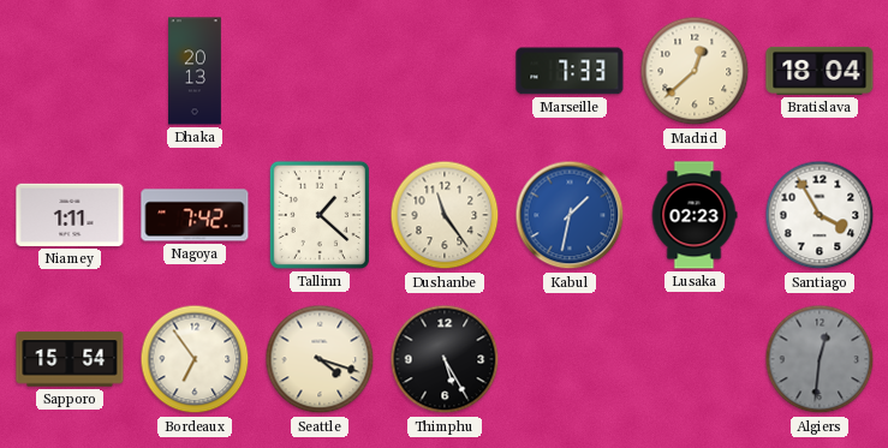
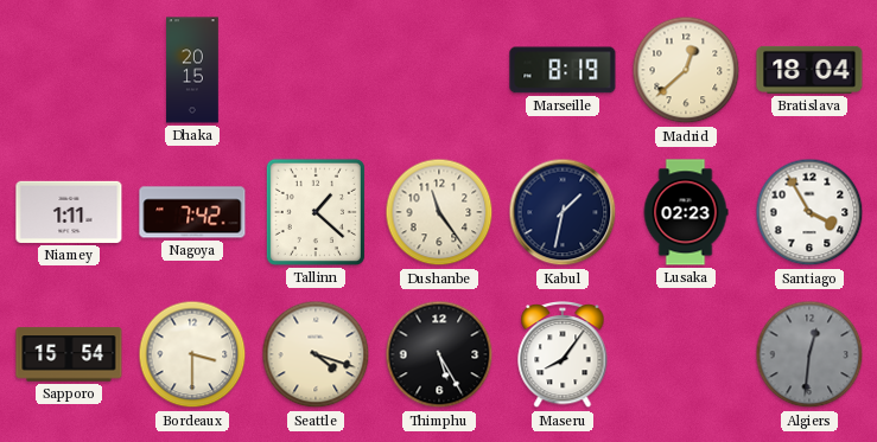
Dhaka: 20:13 -> 20:15 (192, 70)
Marseille: 7:33 -> 8:19 (563, 70)
Kabul dial: blue -> navy (563, 212)
Bordeaux: 6:54 -> 3:30 (192, 354)
Maseru: none -> 8:06 (563, 355)
